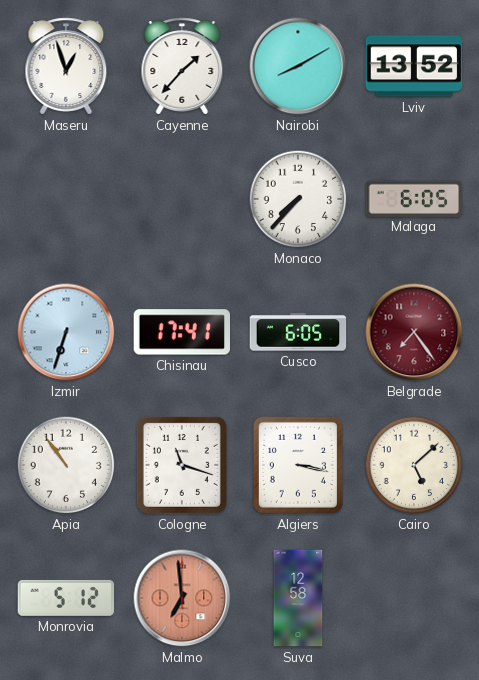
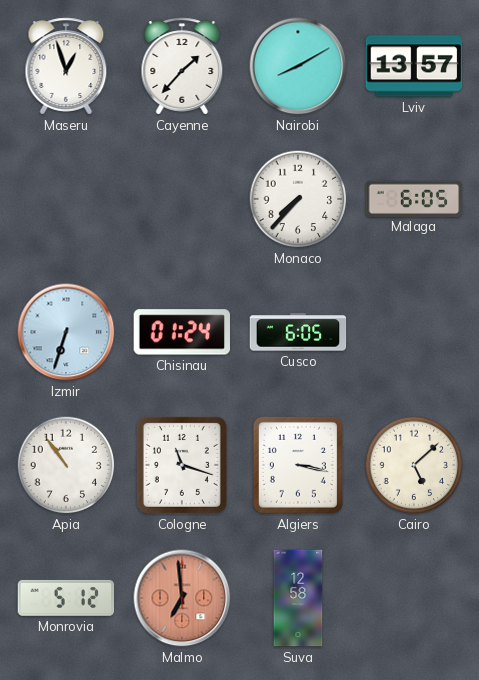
Lviv: 13:52 -> 13:57 (414, 66)
Chisinau: 17:41 -> 01:24 (181, 332)
Belgrade: 7:24 -> none (414, 332)
